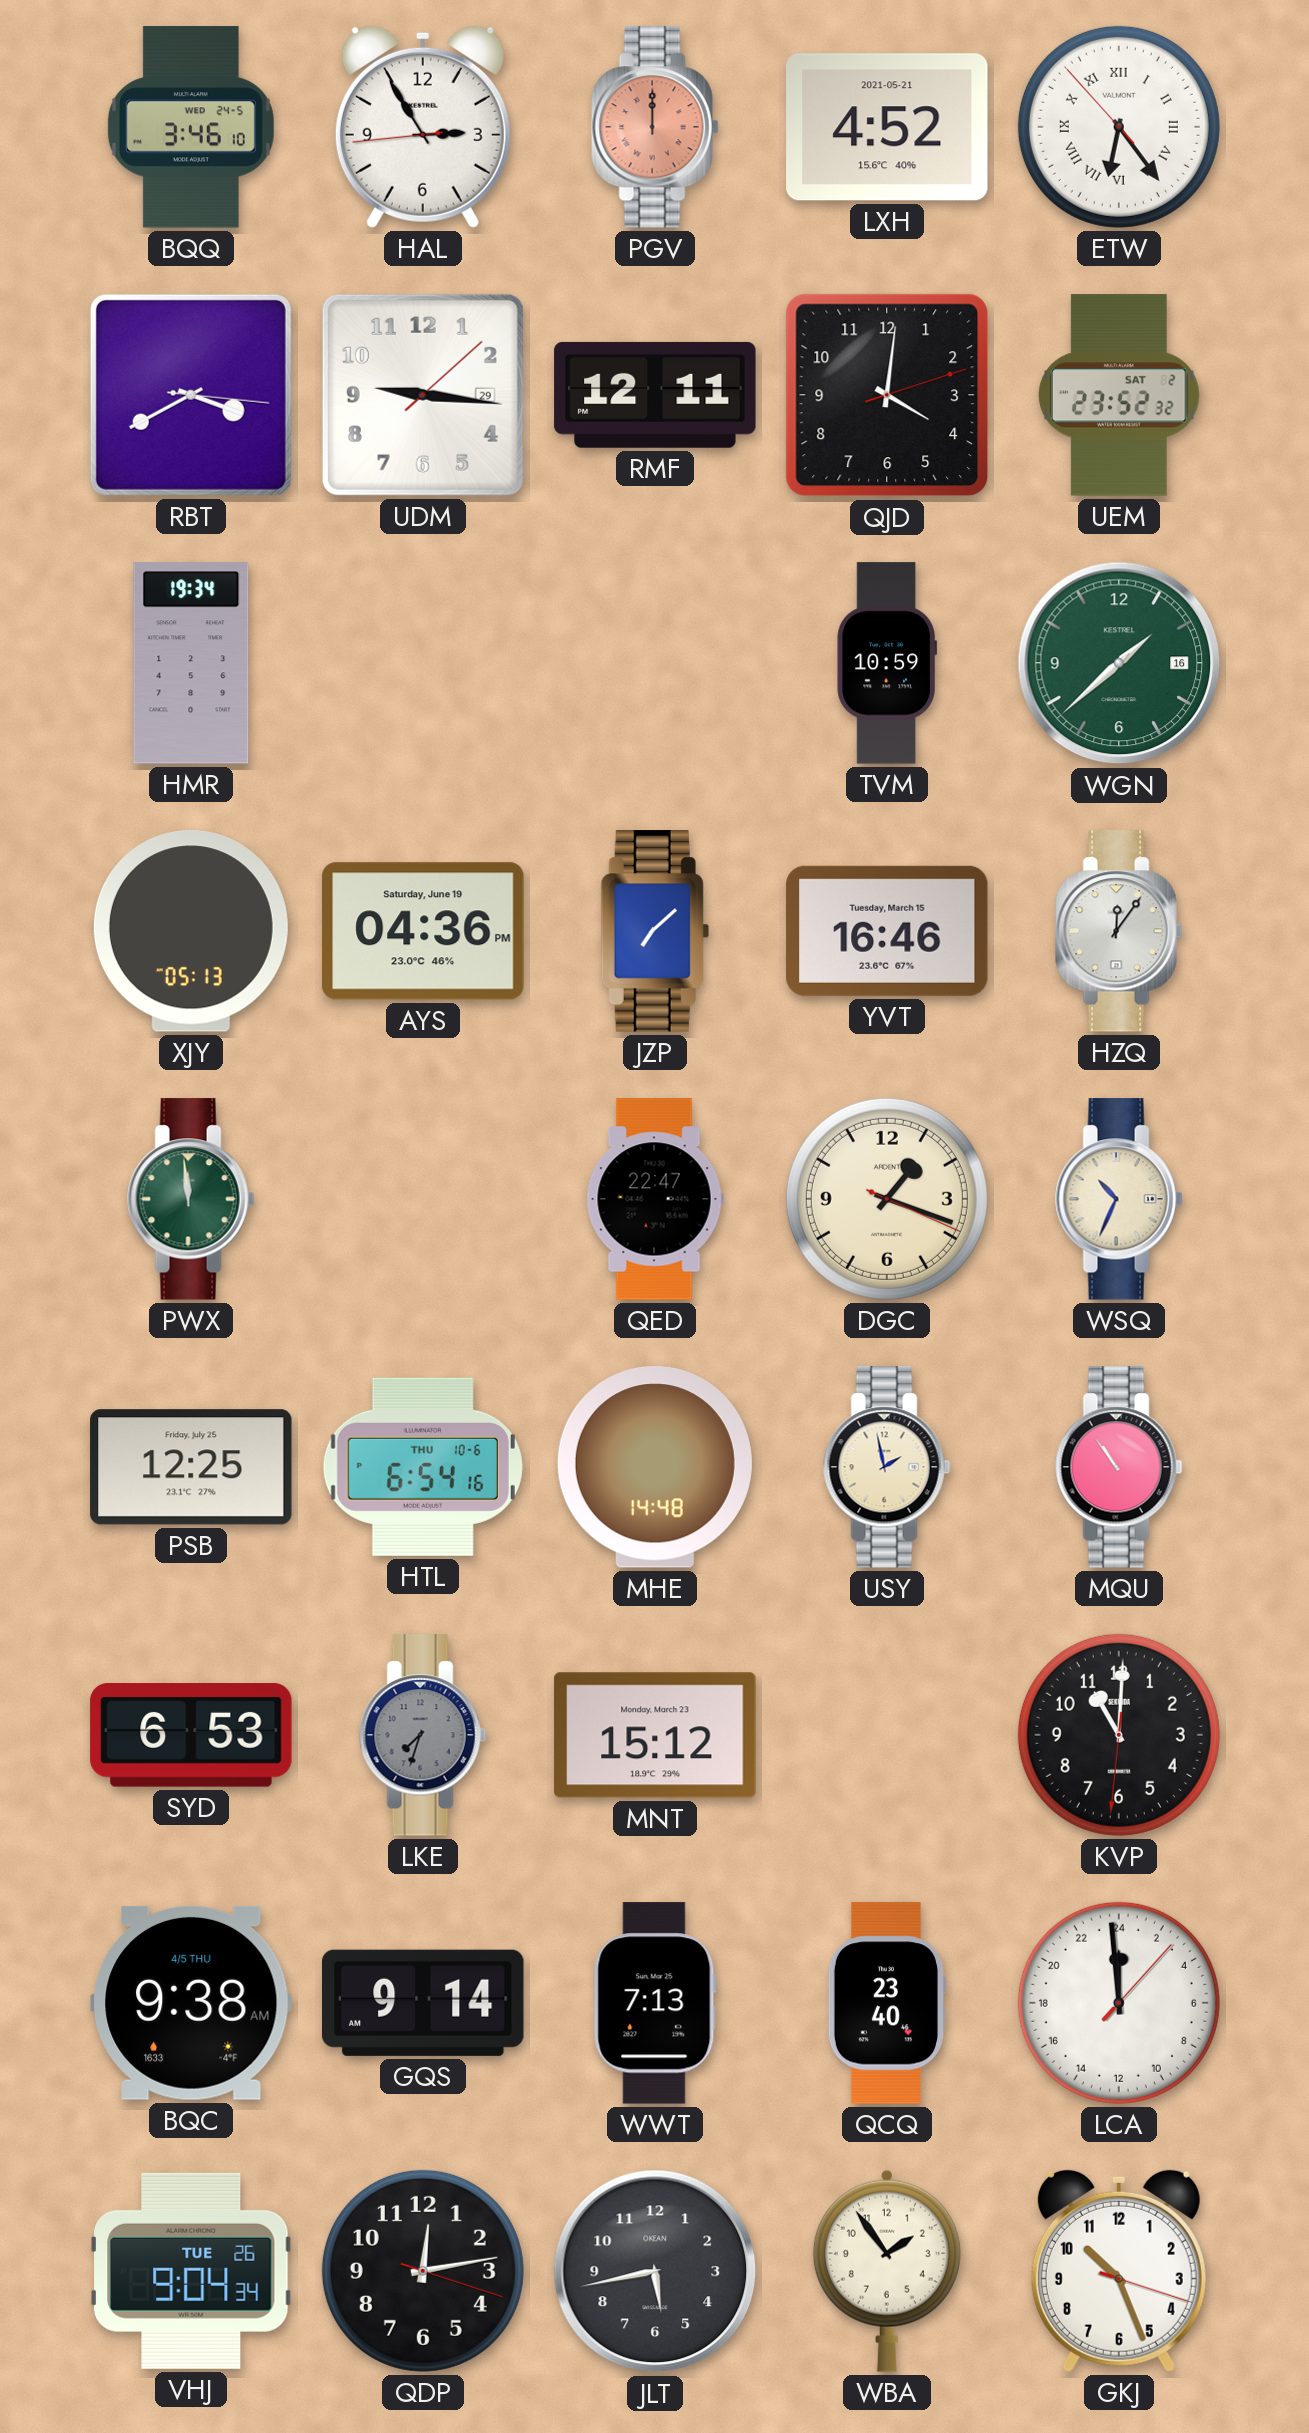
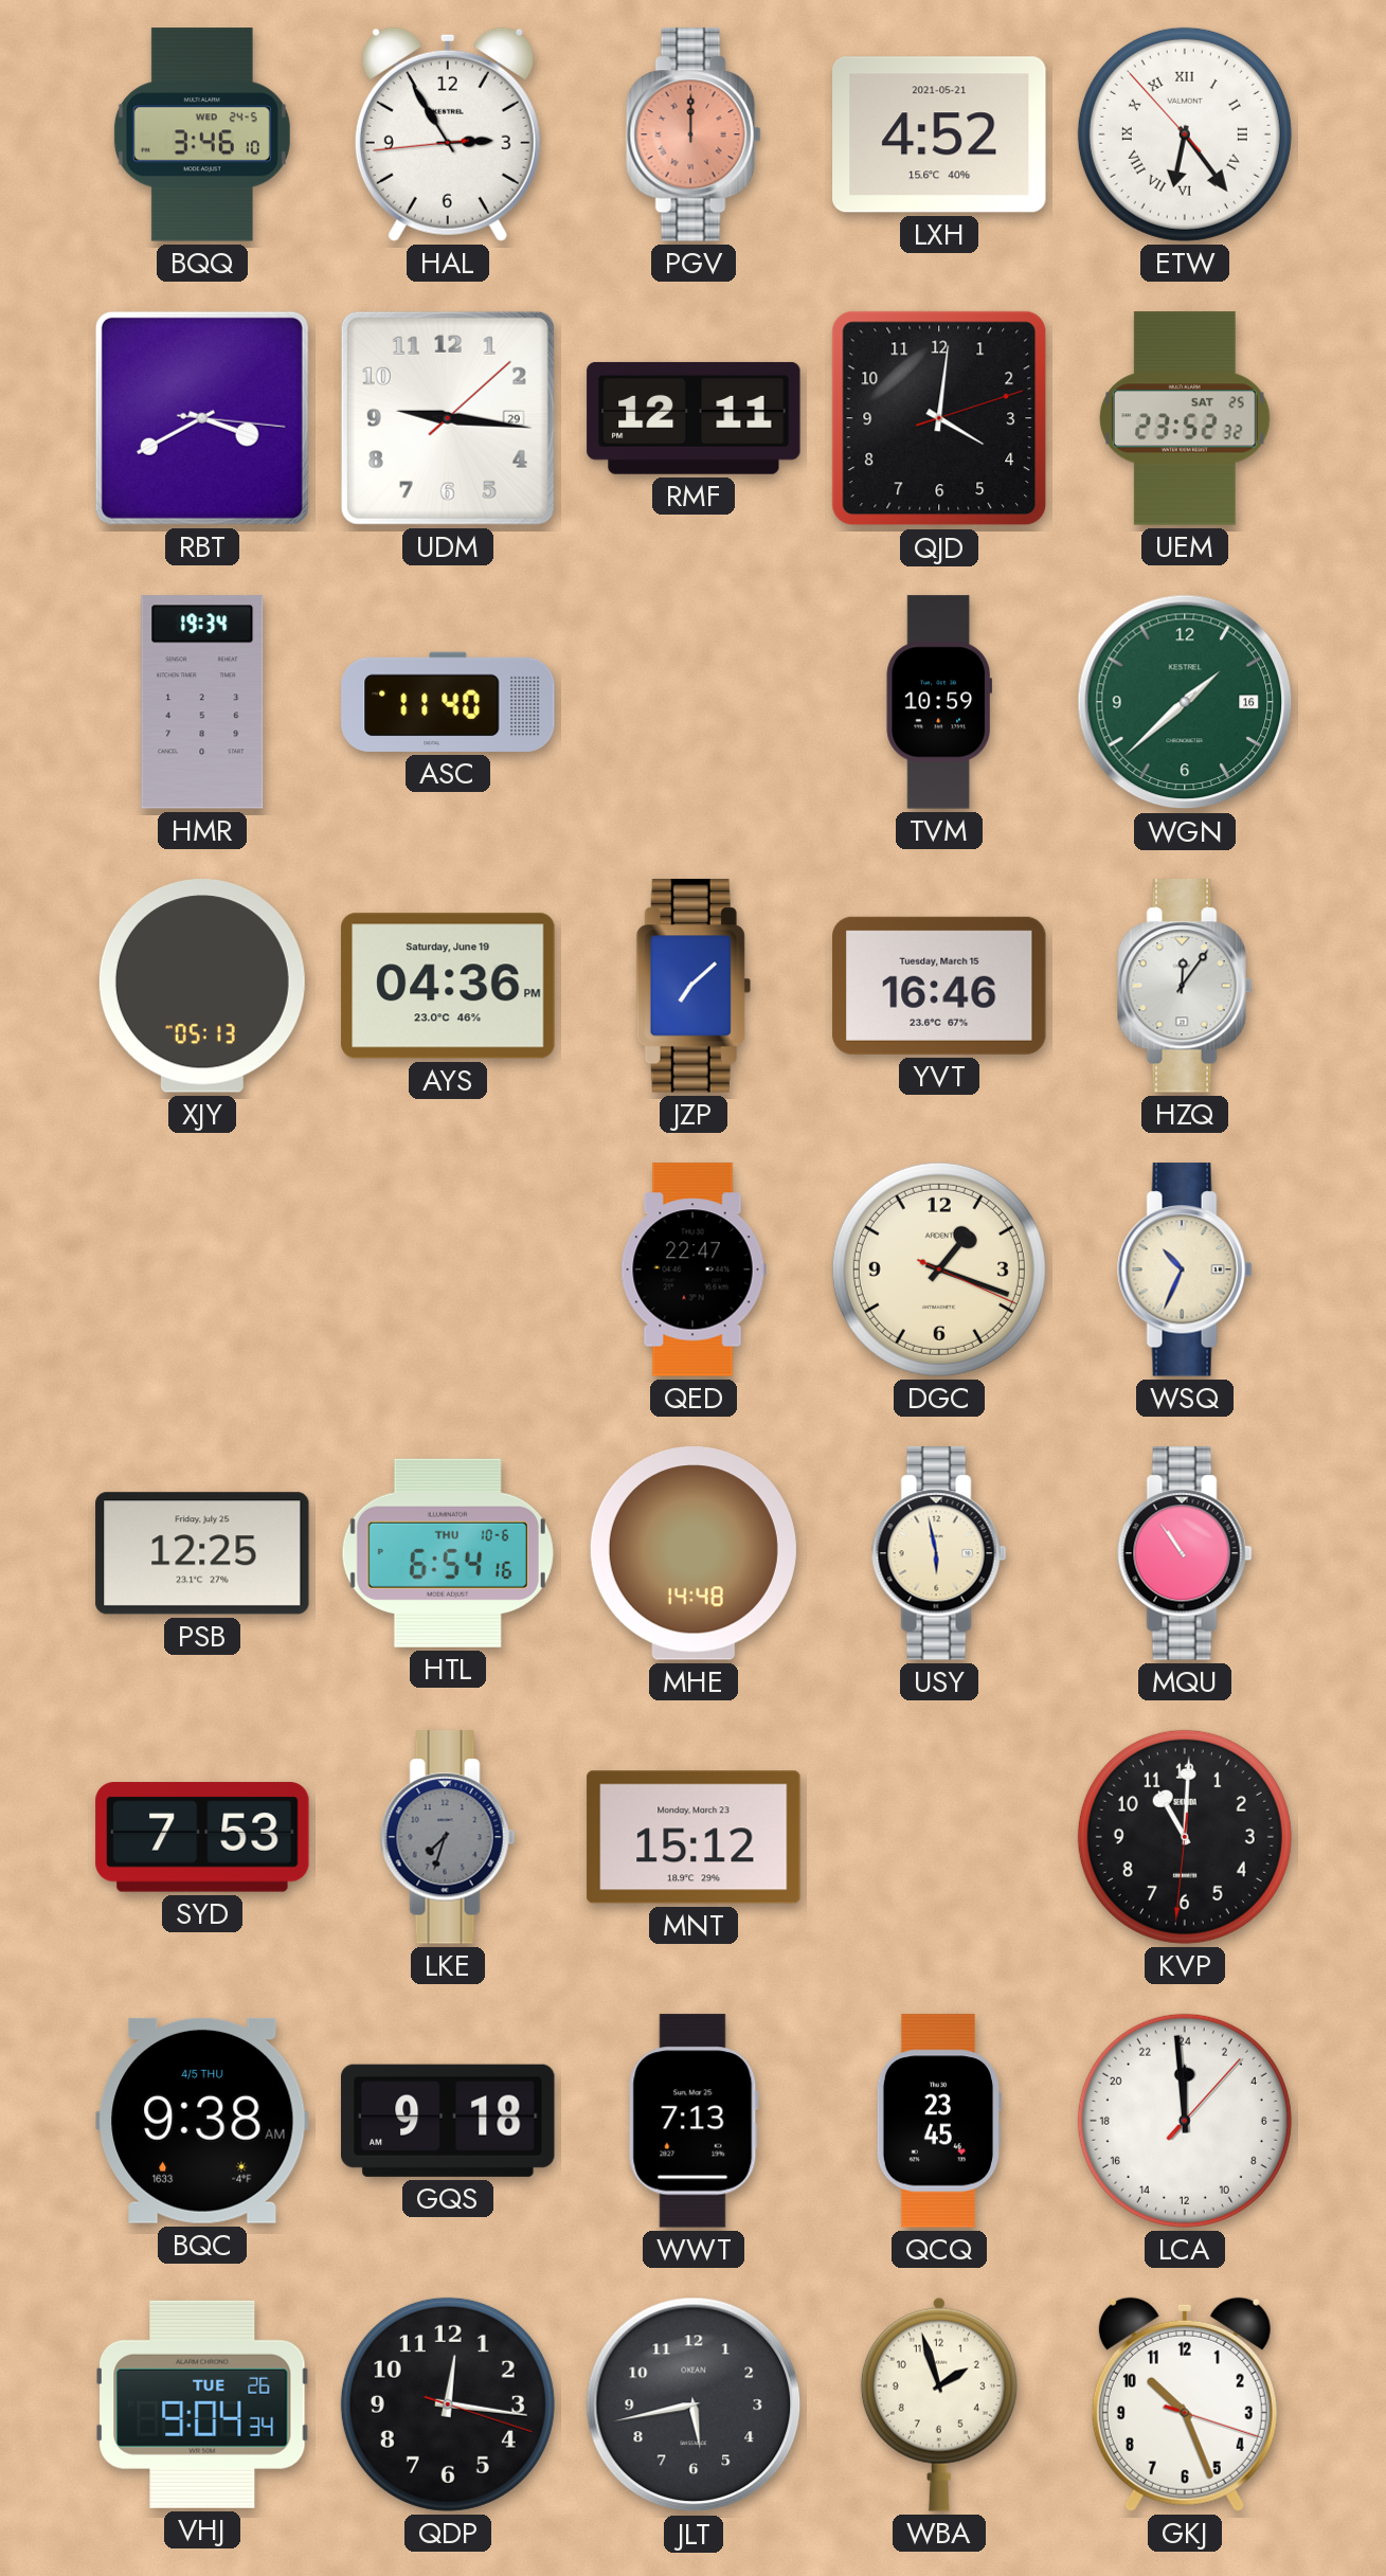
UEM date: SAT 2 -> SAT 25 (1186, 418)
ASC: none -> 11:40 (448, 702)
PWX: 11:59 -> none (191, 1199)
USY: 1:58 -> 5:58 (939, 1553)
SYD: 6:53 -> 7:53 (202, 1837)
GQS: 9:14 -> 9:18 (449, 2121)
QCQ: 23:40 -> 23:45 (938, 2121)
QDP: 12:13 -> 12:16 (448, 2404)
WBA: 1:54 -> 1:57 (939, 2404)
